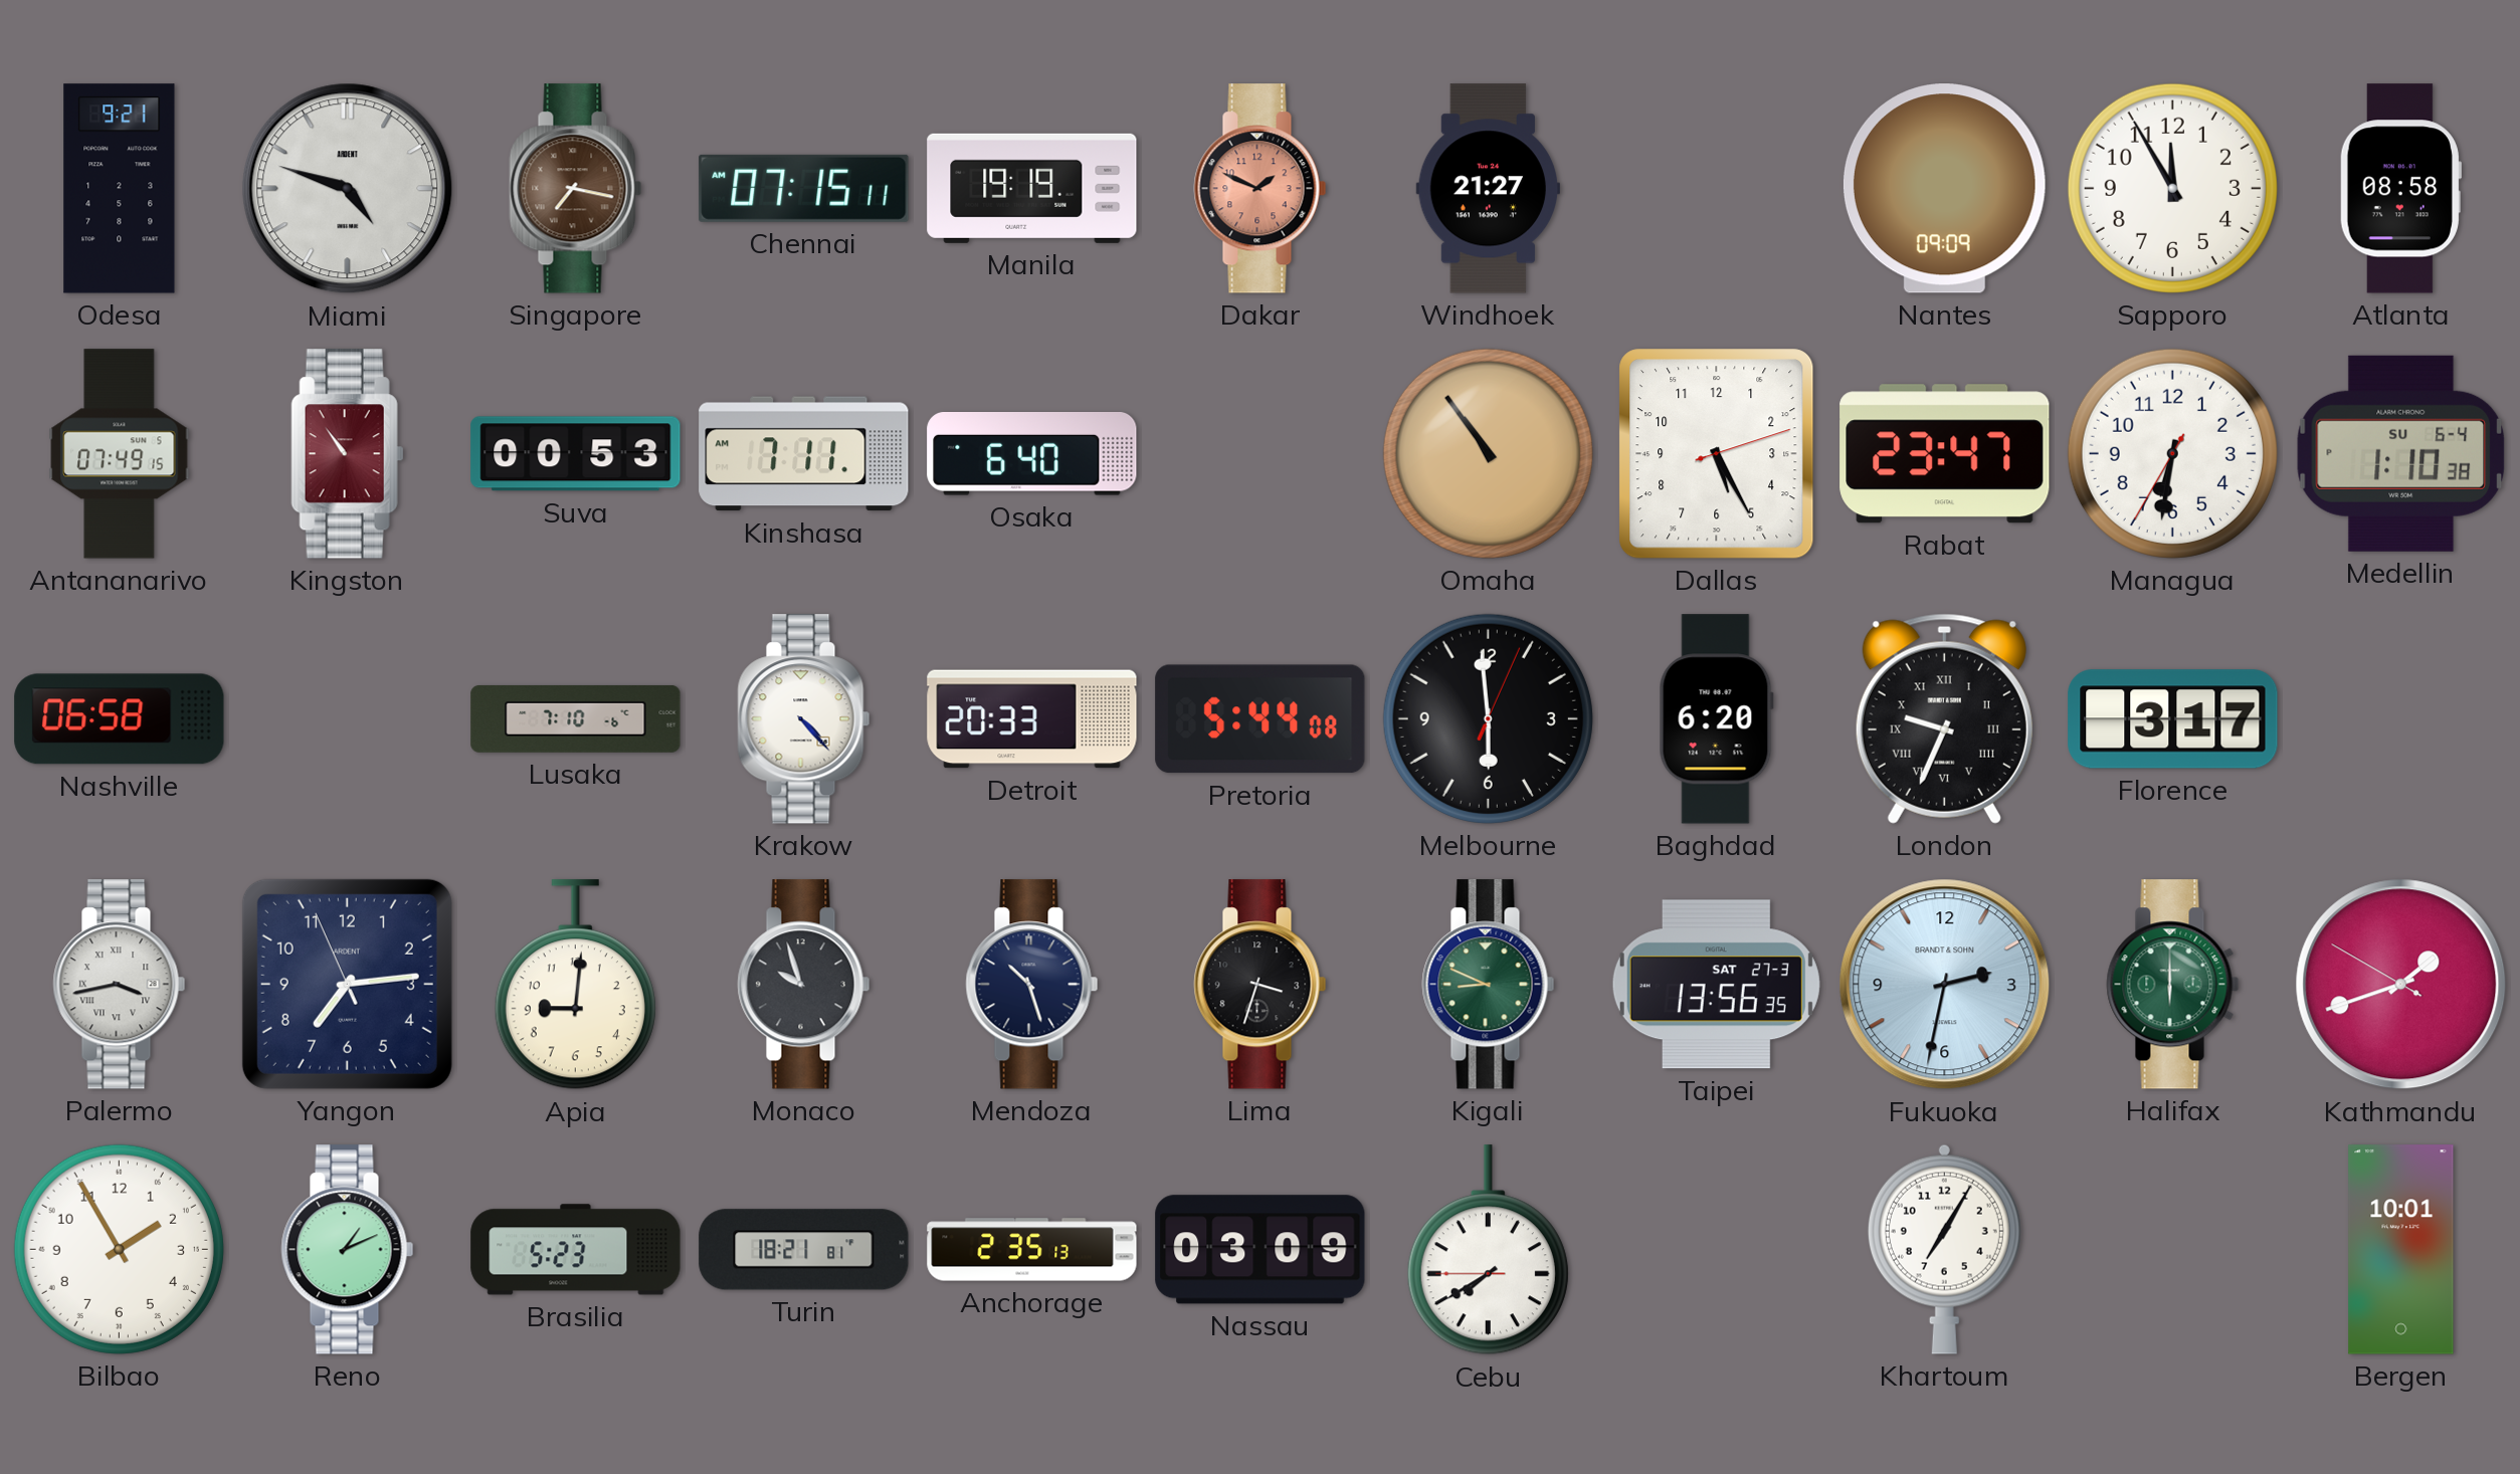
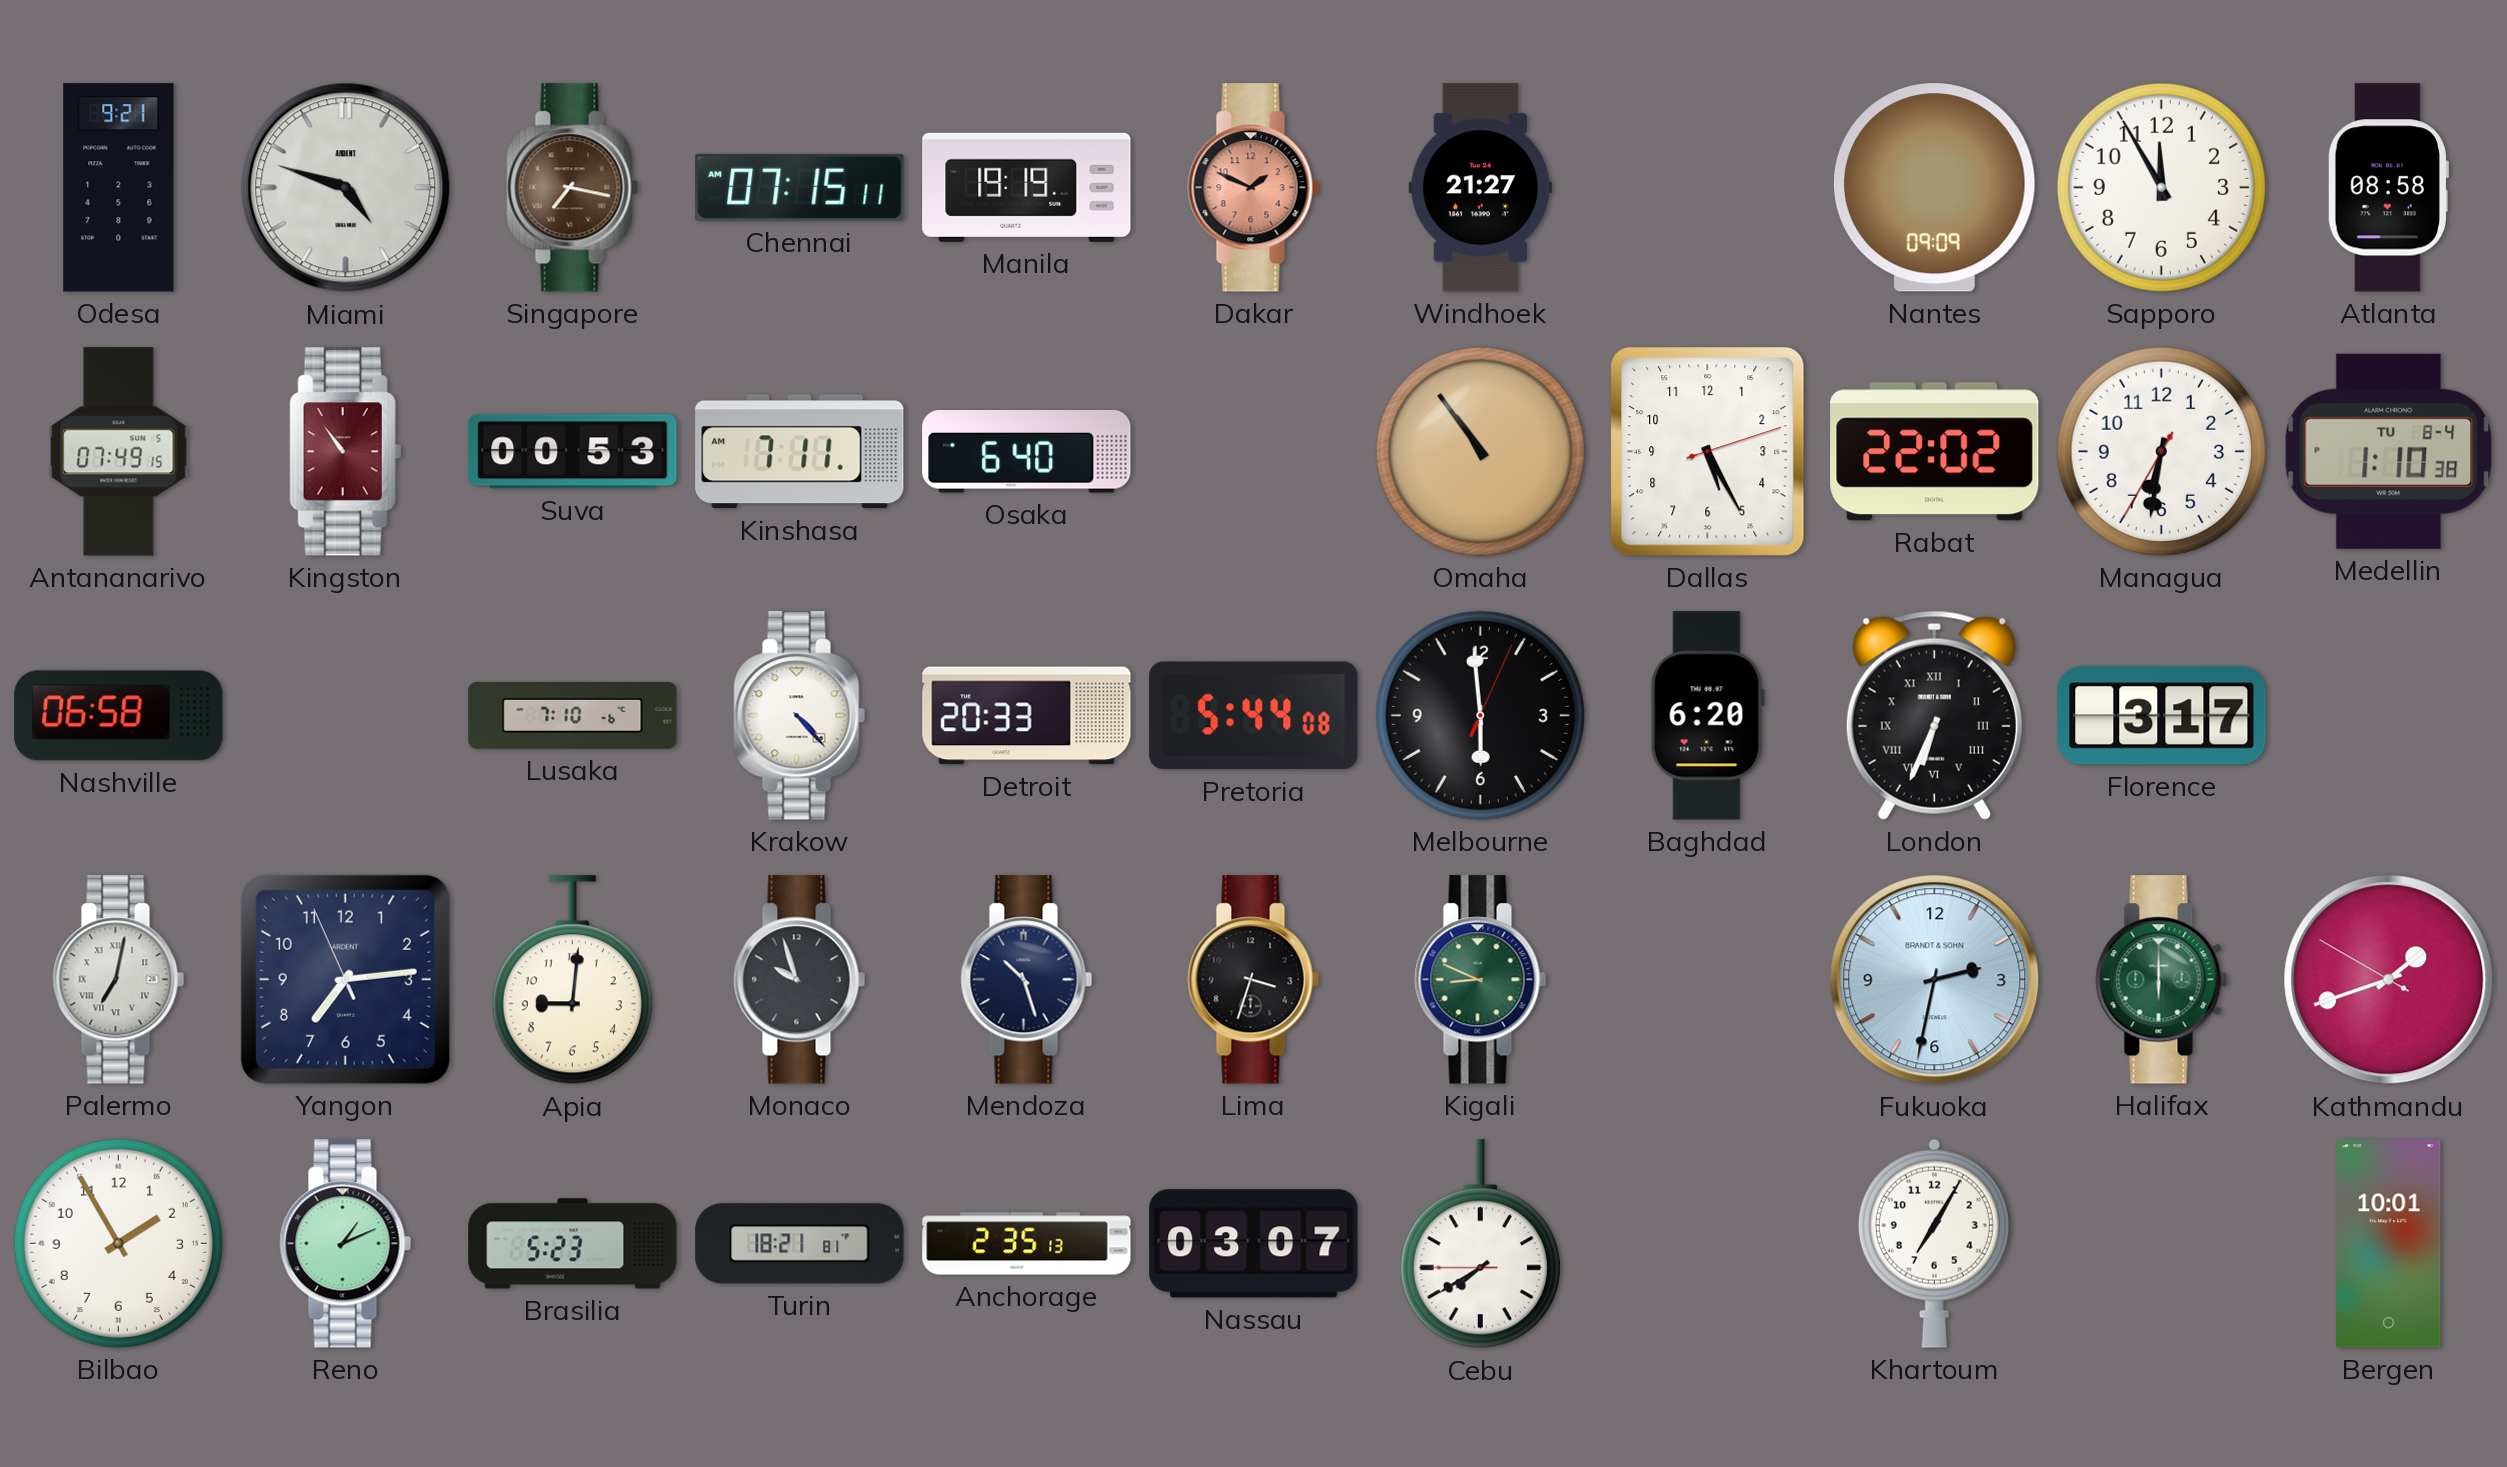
Rabat: 23:47 -> 22:02 (1935, 452)
Medellin date: SU 6-4 -> TU 8-4 (2389, 451)
London: 9:34 -> 6:34 (1934, 715)
Palermo: 3:43 -> 7:02 (119, 980)
Taipei: 13:56 -> none (1716, 985)
Nassau: 03:09 -> 03:07 (1254, 1244)
